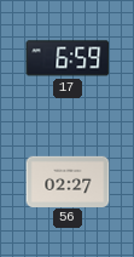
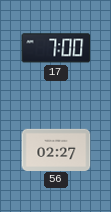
17: 6:59 -> 7:00 (56, 48)
